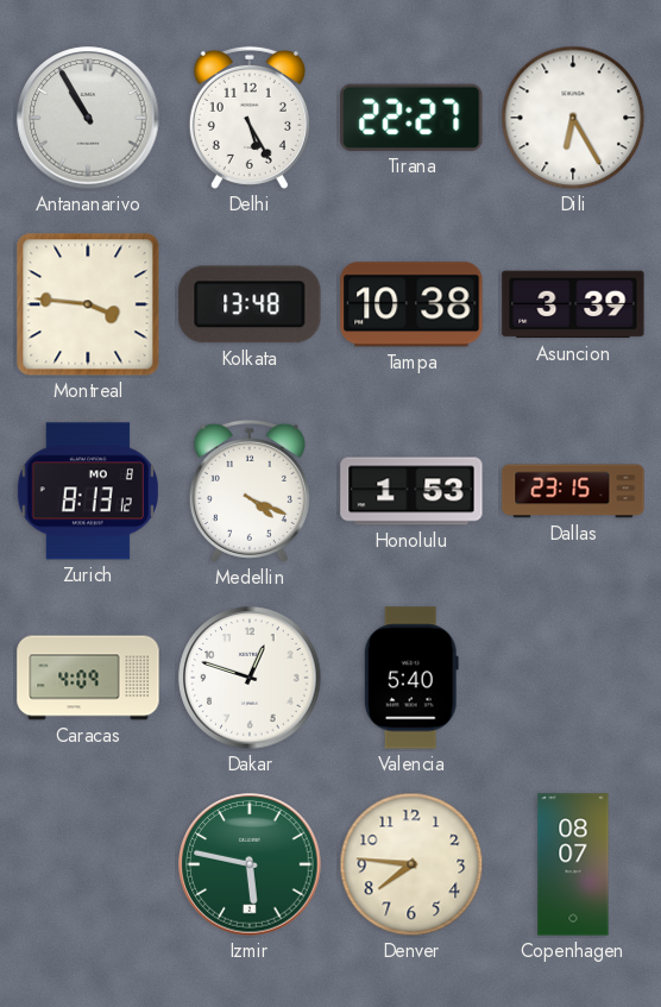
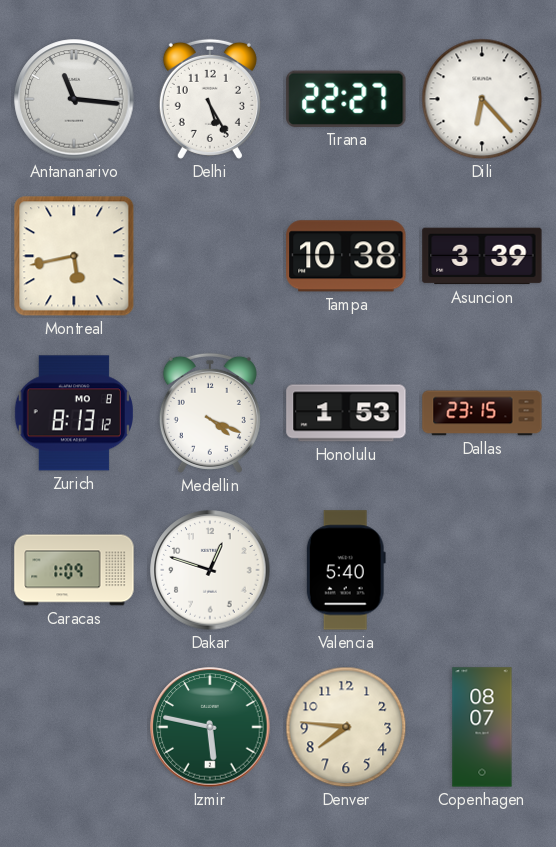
Antananarivo: 10:55 -> 11:16 (74, 99)
Dili: 6:25 -> 6:23 (482, 99)
Montreal: 3:46 -> 5:43 (74, 256)
Kolkata: 13:48 -> none (250, 304)
Caracas: 4:09 -> 1:09 (74, 570)
